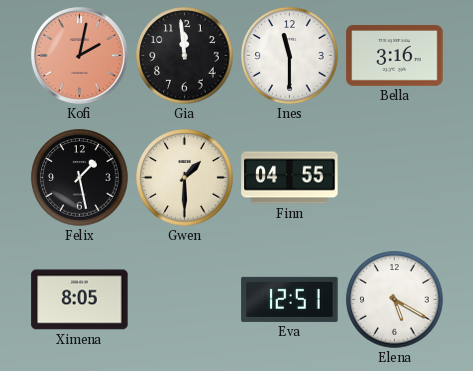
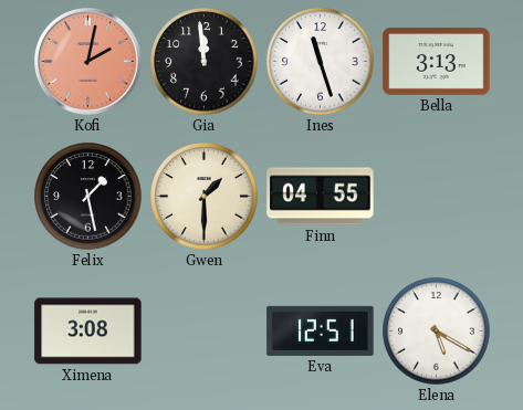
Ines: 11:30 -> 11:27 (321, 62)
Bella: 3:16 -> 3:13 (437, 61)
Ximena: 8:05 -> 3:08 (88, 332)
